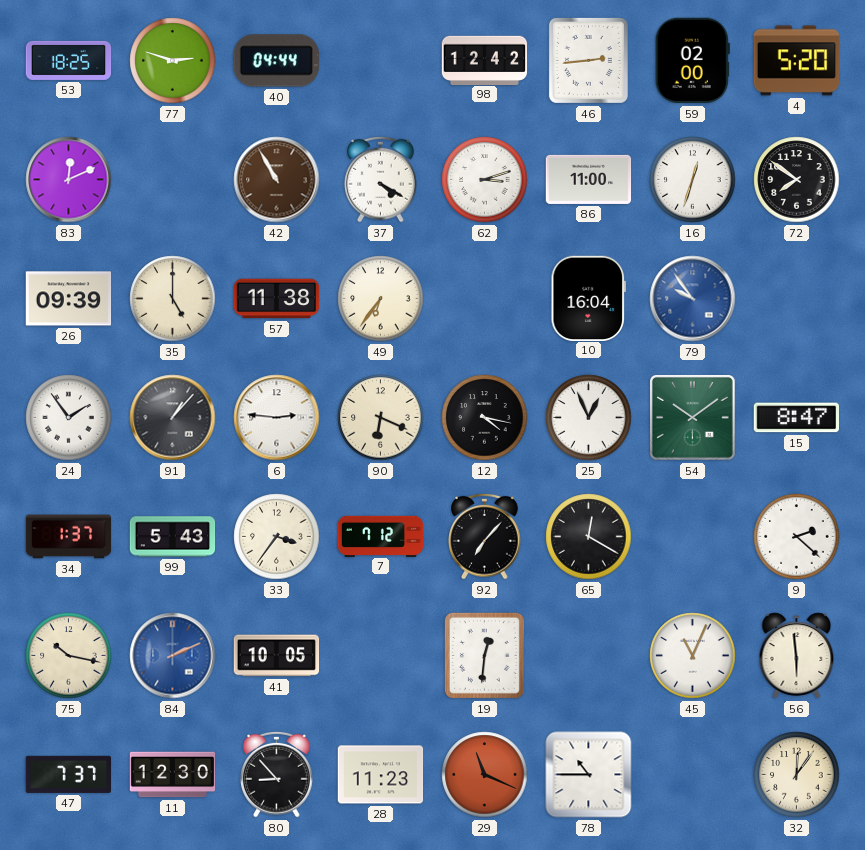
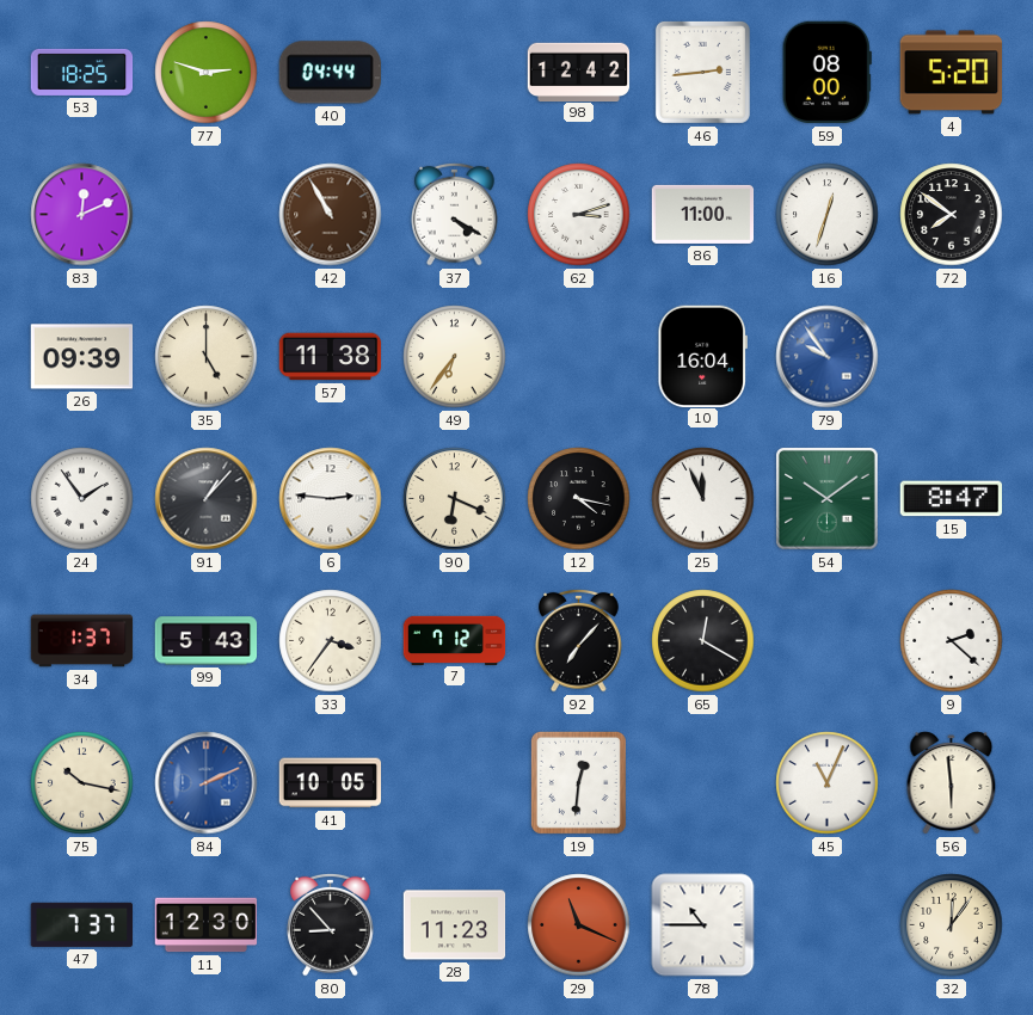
59: 02:00 -> 08:00 (826, 73)
25: 12:56 -> 11:56 (703, 499)
